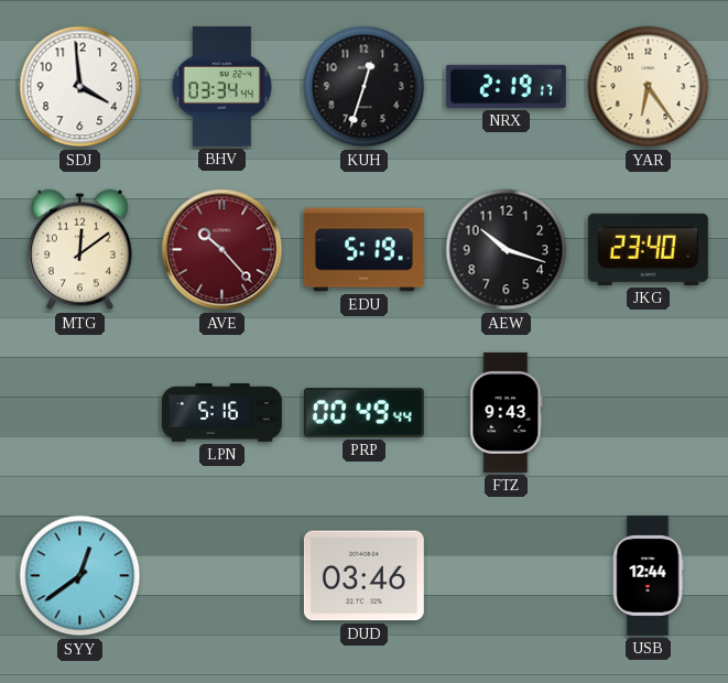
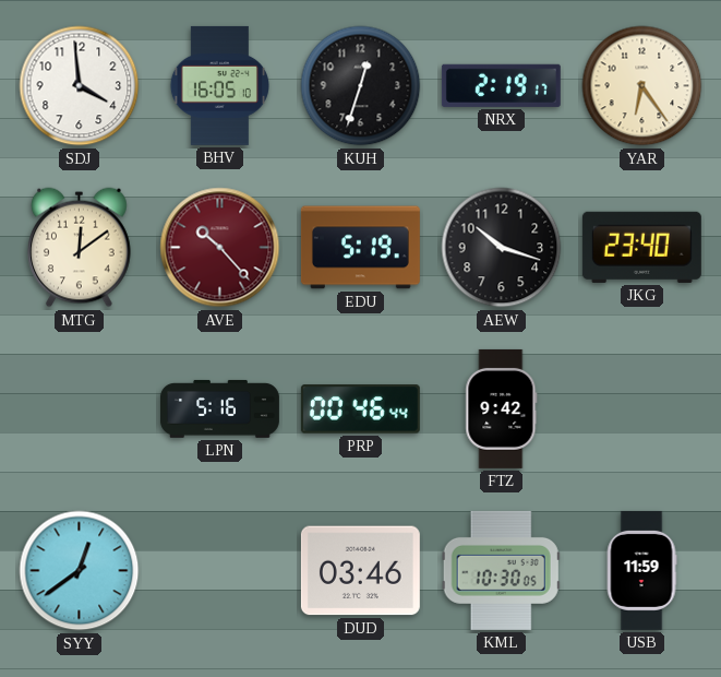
BHV: 03:34 -> 16:05 (219, 85)
PRP: 00:49 -> 00:46 (360, 409)
FTZ: 9:43 -> 9:42 (502, 408)
KML: none -> 10:30 (501, 570)
USB: 12:44 -> 11:59 (641, 570)
